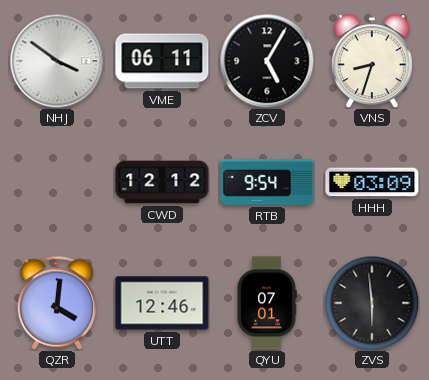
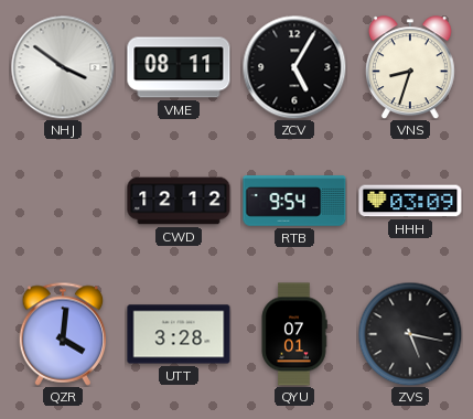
VME: 06:11 -> 08:11 (179, 67)
UTT: 12:46 -> 3:28 (179, 334)
ZVS: 5:59 -> 5:17 (410, 334)
